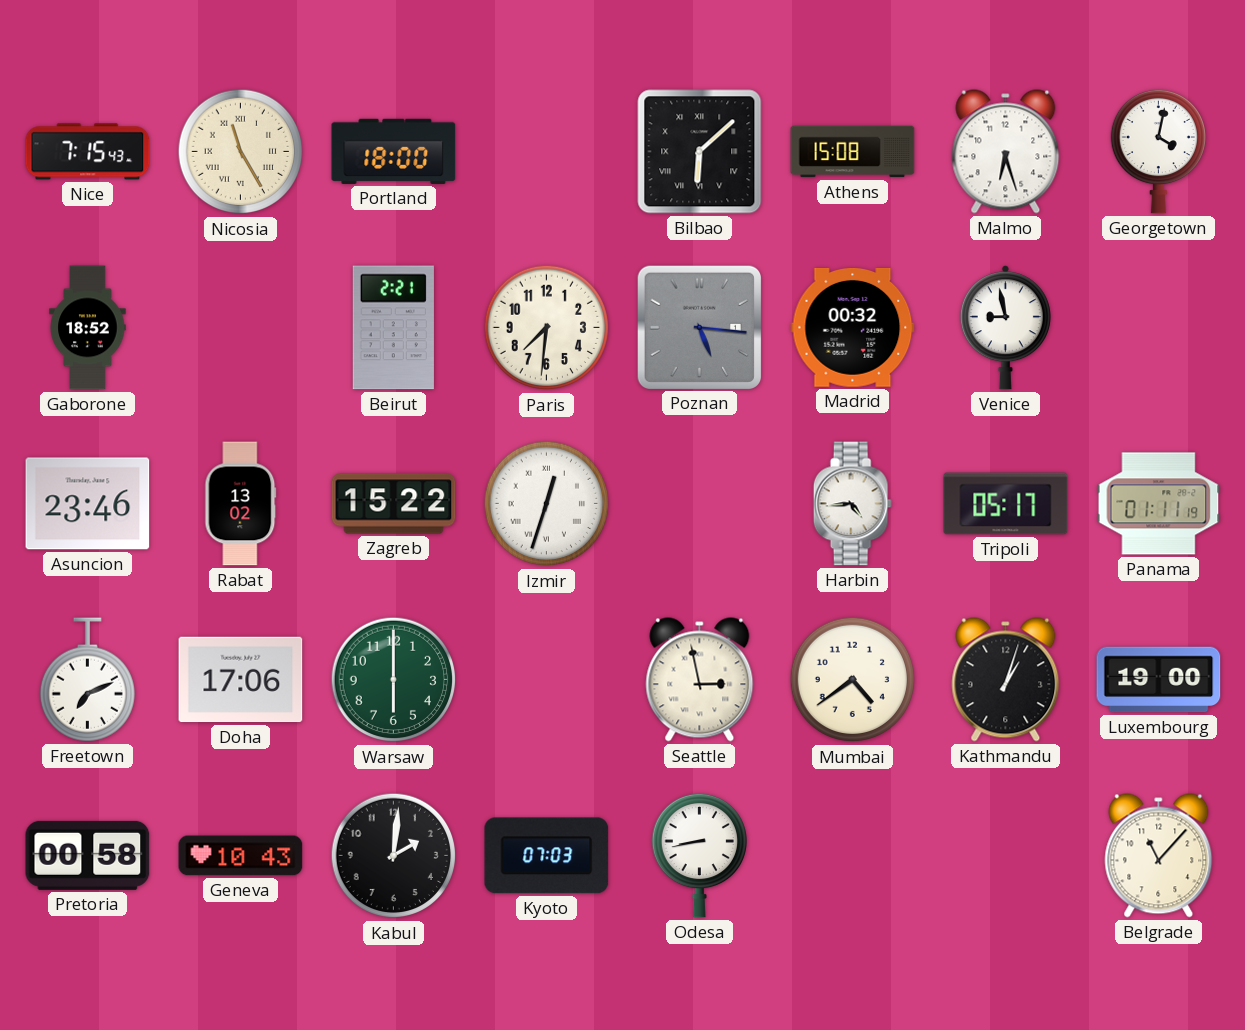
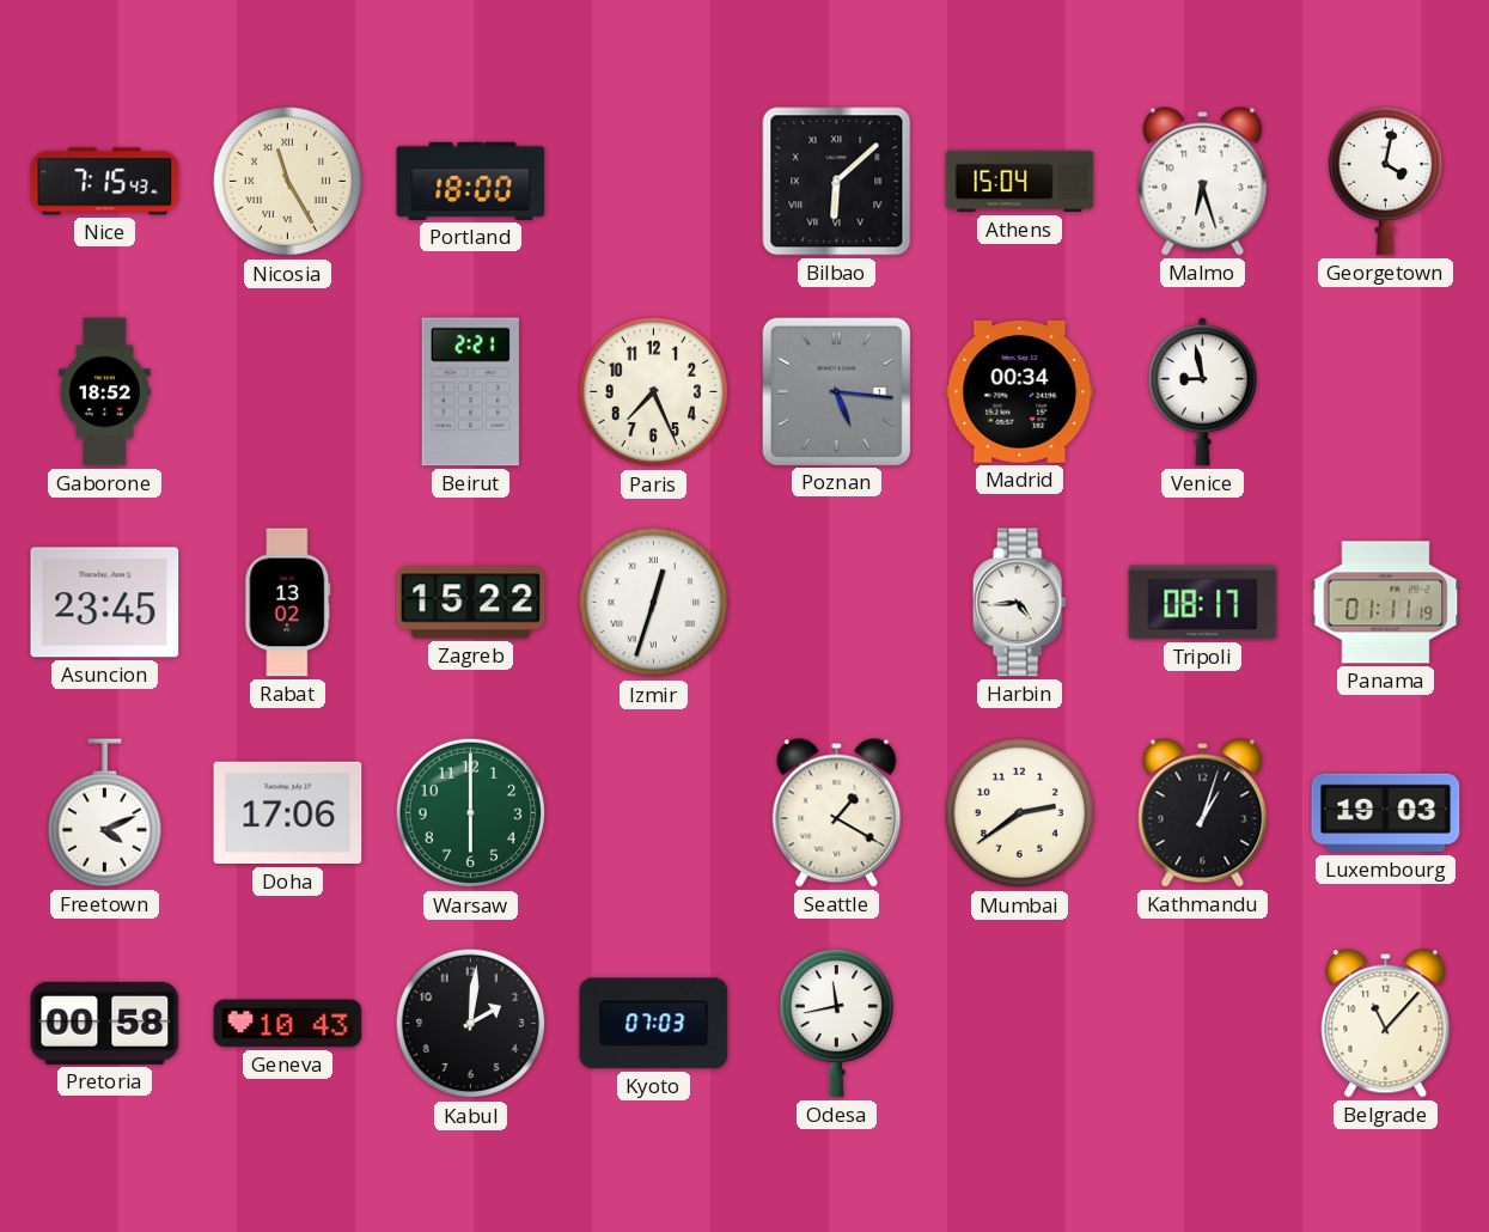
Athens: 15:08 -> 15:04 (1020, 182)
Paris: 7:31 -> 7:26 (654, 392)
Madrid: 00:32 -> 00:34 (1020, 392)
Asuncion: 23:46 -> 23:45 (105, 603)
Tripoli: 05:17 -> 08:17 (1203, 603)
Freetown: 7:11 -> 4:11 (104, 813)
Seattle: 2:58 -> 1:20 (837, 813)
Mumbai: 4:39 -> 2:39 (1020, 813)
Luxembourg: 19:00 -> 19:03 (1386, 813)
Odesa: 8:43 -> 11:43 (836, 1023)
